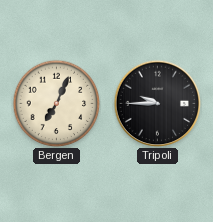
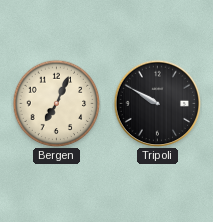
Tripoli: 9:45 -> 9:50 (157, 103)
